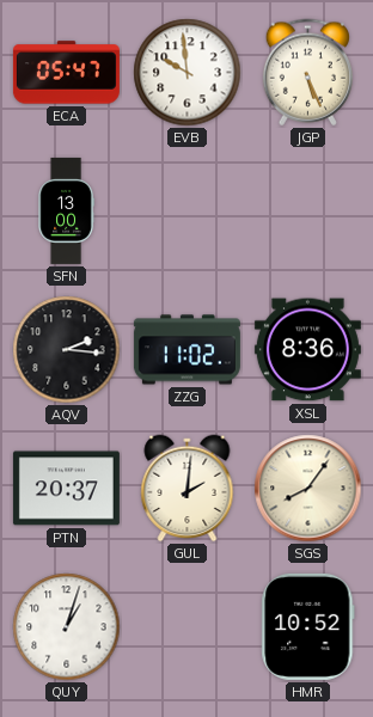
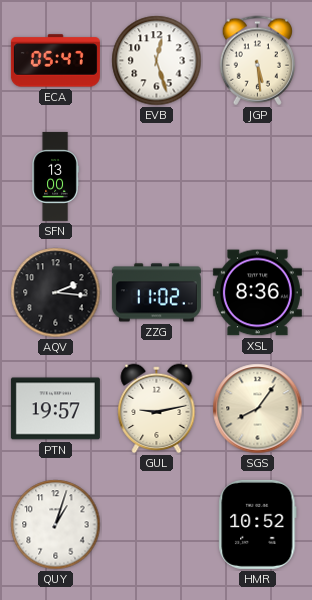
EVB: 9:59 -> 12:27 (157, 61)
JGP: 5:26 -> 5:29 (257, 61)
PTN: 20:37 -> 19:57 (55, 409)
GUL: 2:01 -> 9:13 (157, 409)
